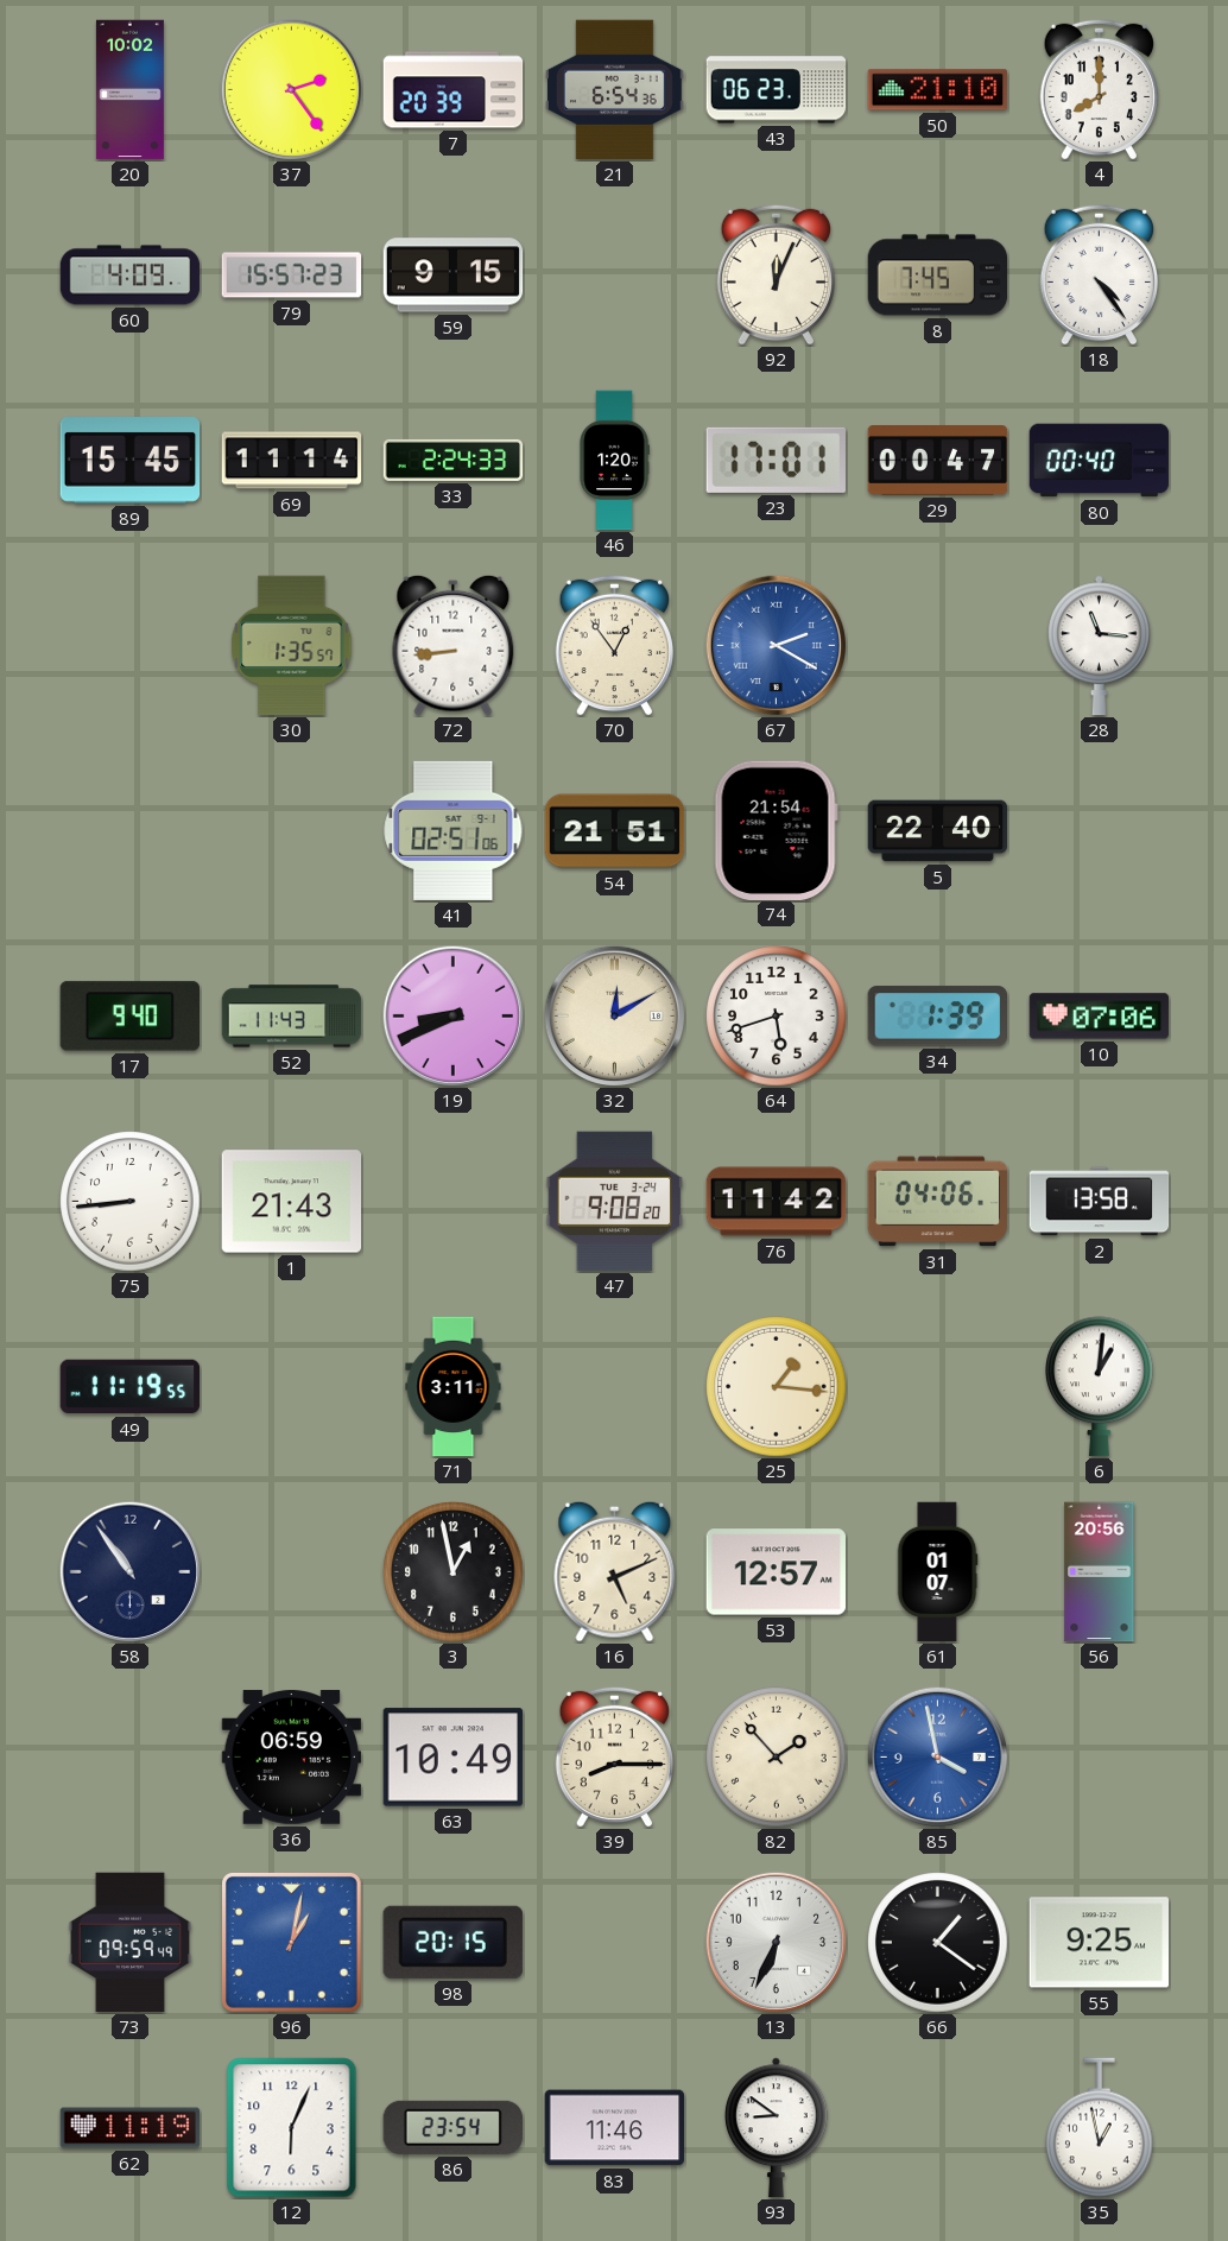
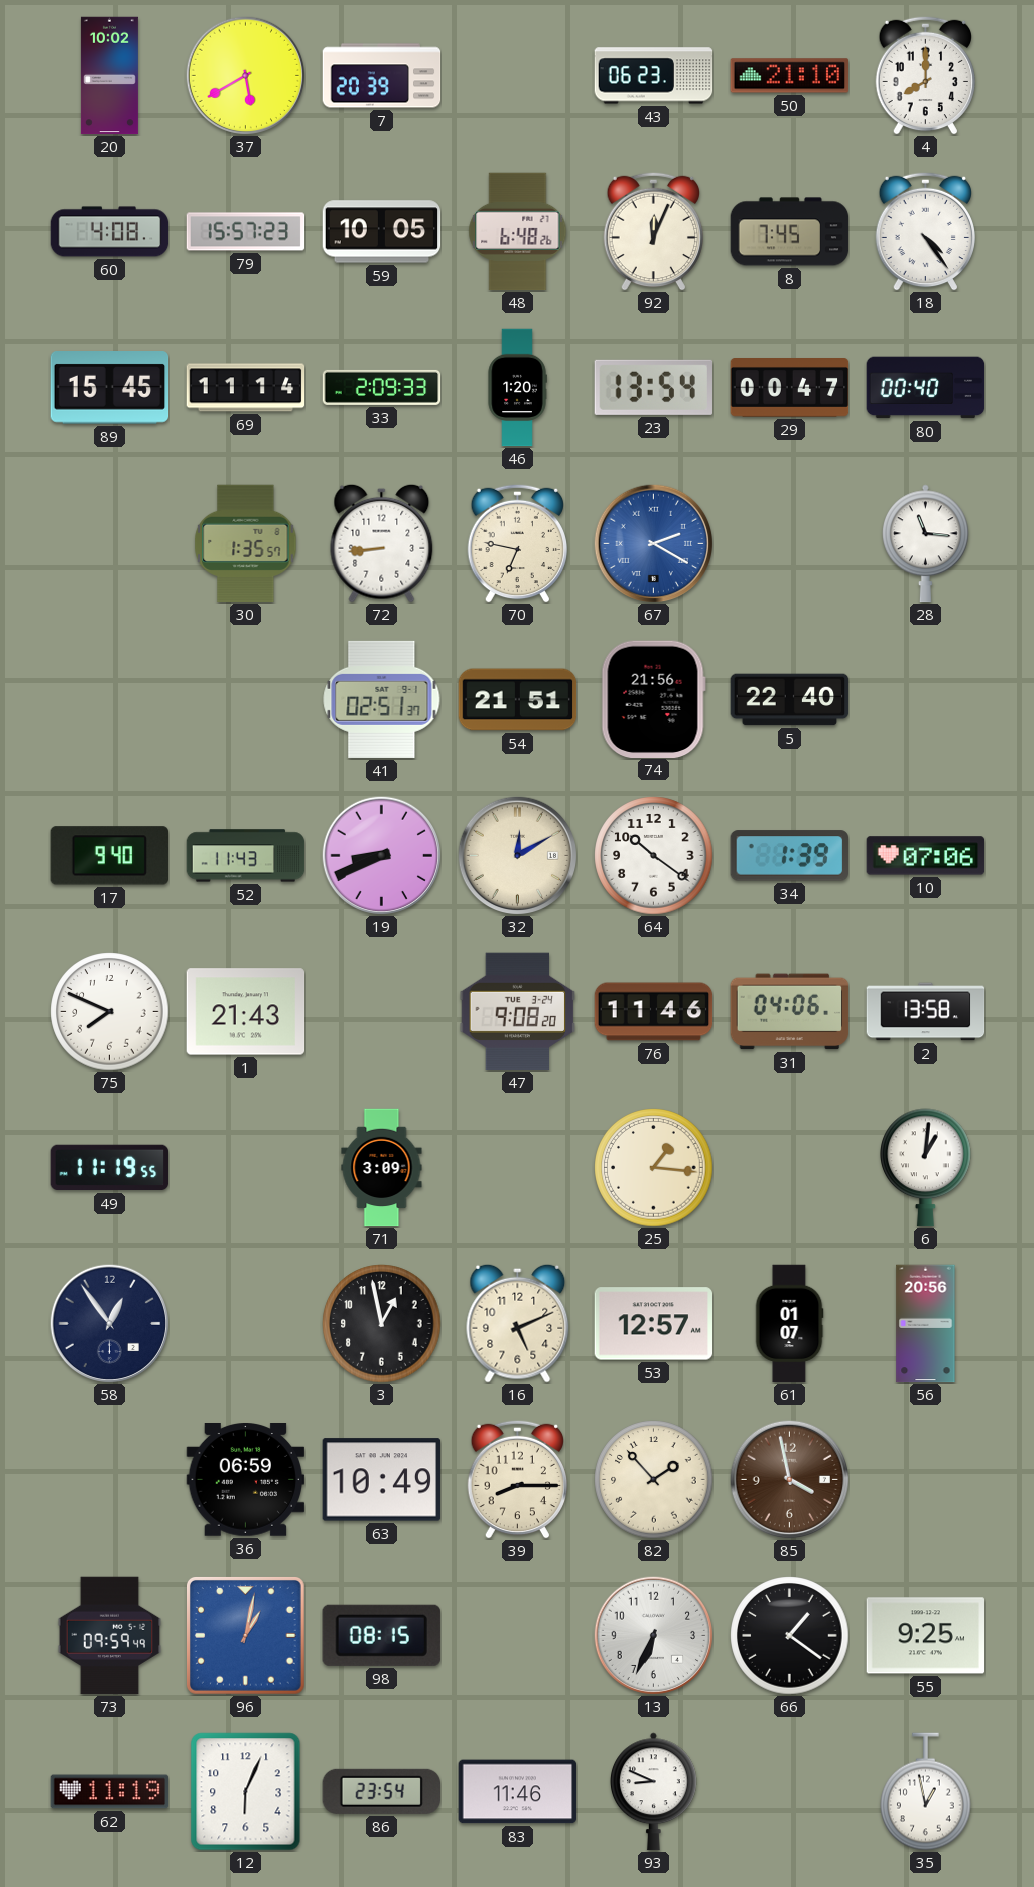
37: 2:24 -> 5:40 (245, 75)
21: 6:54 -> none (614, 90)
60: 4:09 -> 4:08 (110, 232)
59: 9:15 -> 10:05 (382, 232)
48: none -> 6:48 (518, 232)
33: 2:24 -> 2:09 (382, 387)
23: 17:01 -> 13:54 (653, 387)
70: 12:54 -> 6:47 (517, 543)
41: 02:51:06 -> 02:51:37 (382, 699)
74: 21:54 -> 21:56 (653, 699)
64: 5:42 -> 10:21 (654, 856)
75: 8:44 -> 7:49 (110, 1012)
76: 11:42 -> 11:46 (654, 1012)
71: 3:11 -> 3:09 (382, 1168)
58: 10:54 -> 12:54 (109, 1323)
85 dial: blue -> brown (789, 1479)
98: 20:15 -> 08:15 (381, 1635)
93: 8:51 -> 8:49 (654, 1792)
